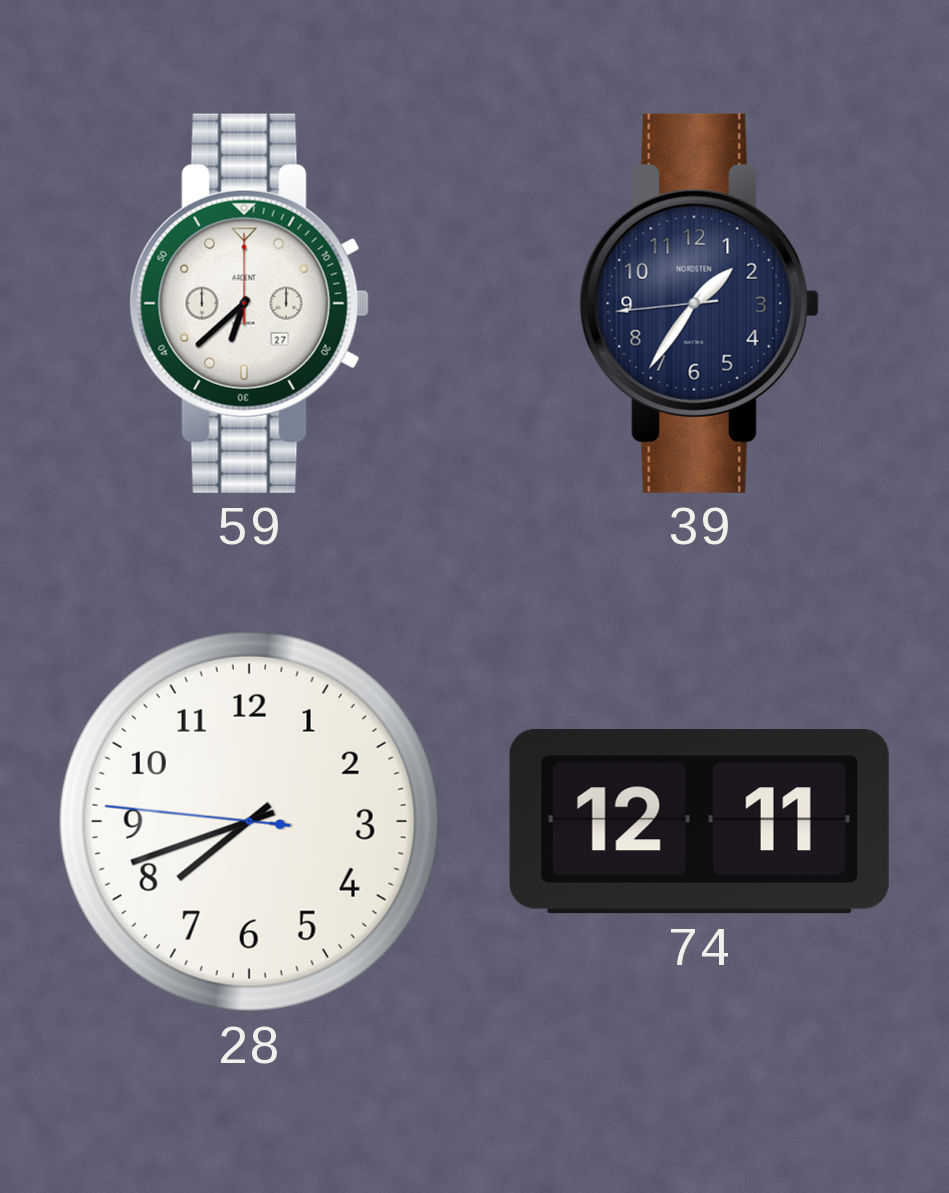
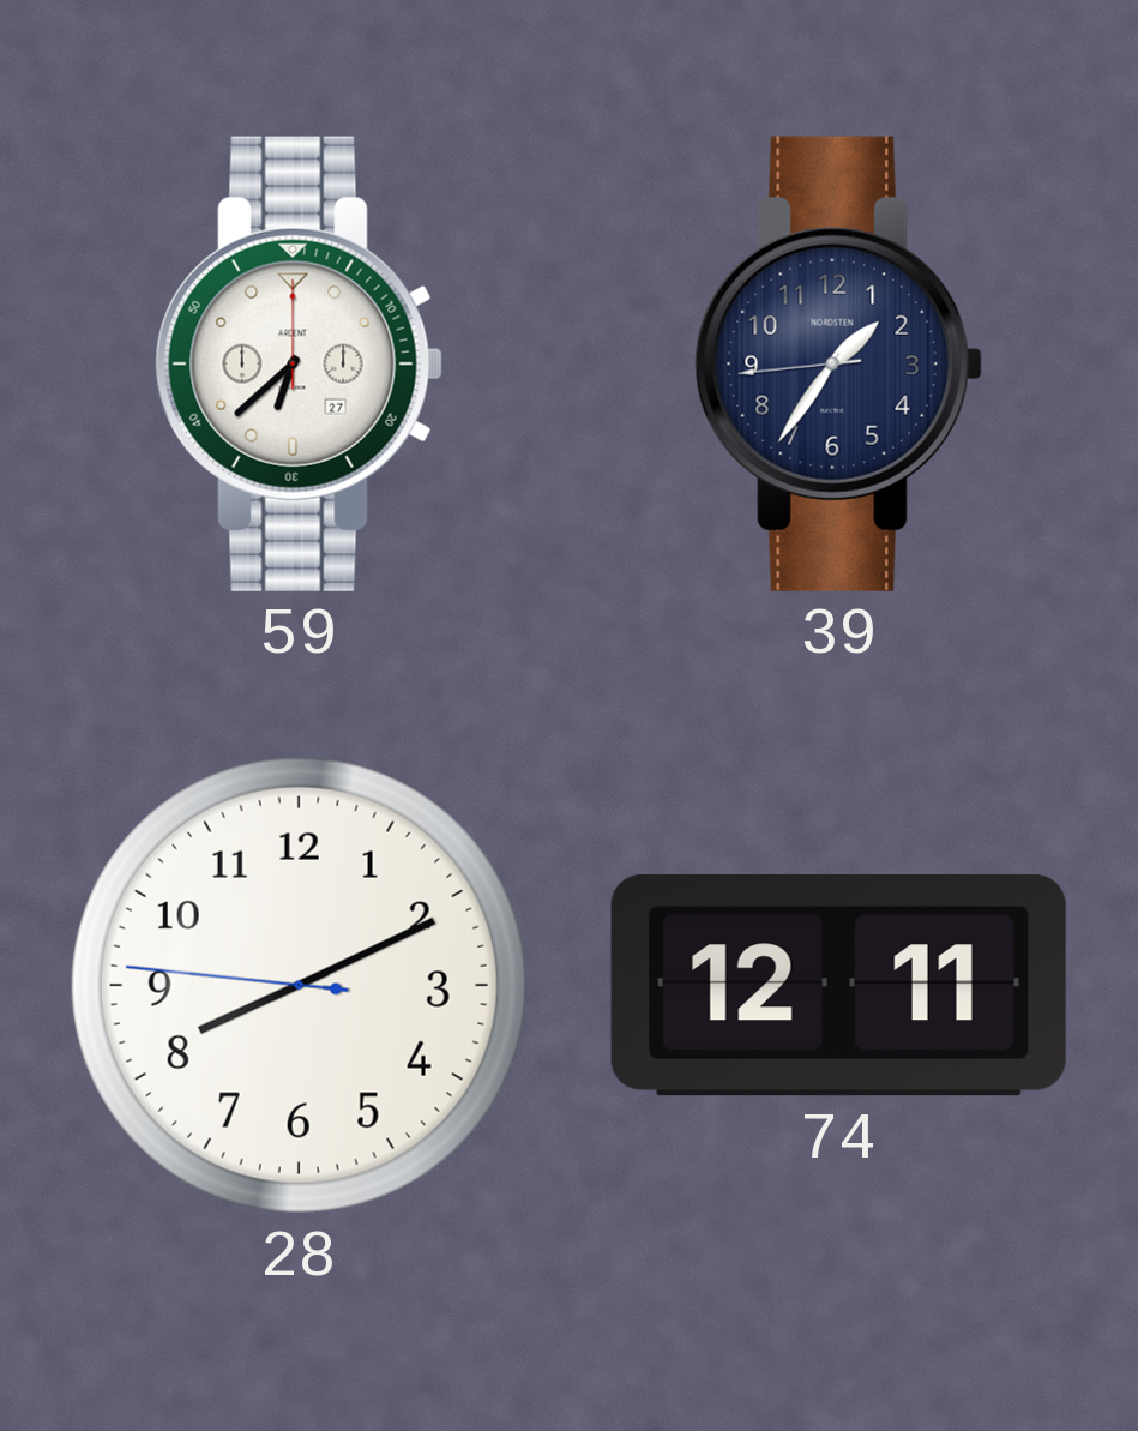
28: 7:41 -> 8:10 (299, 985)
